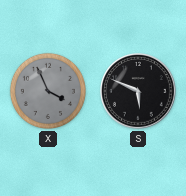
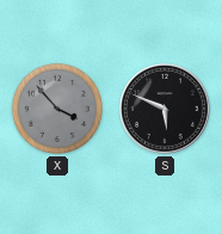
X: 3:56 -> 3:53 (57, 109)
